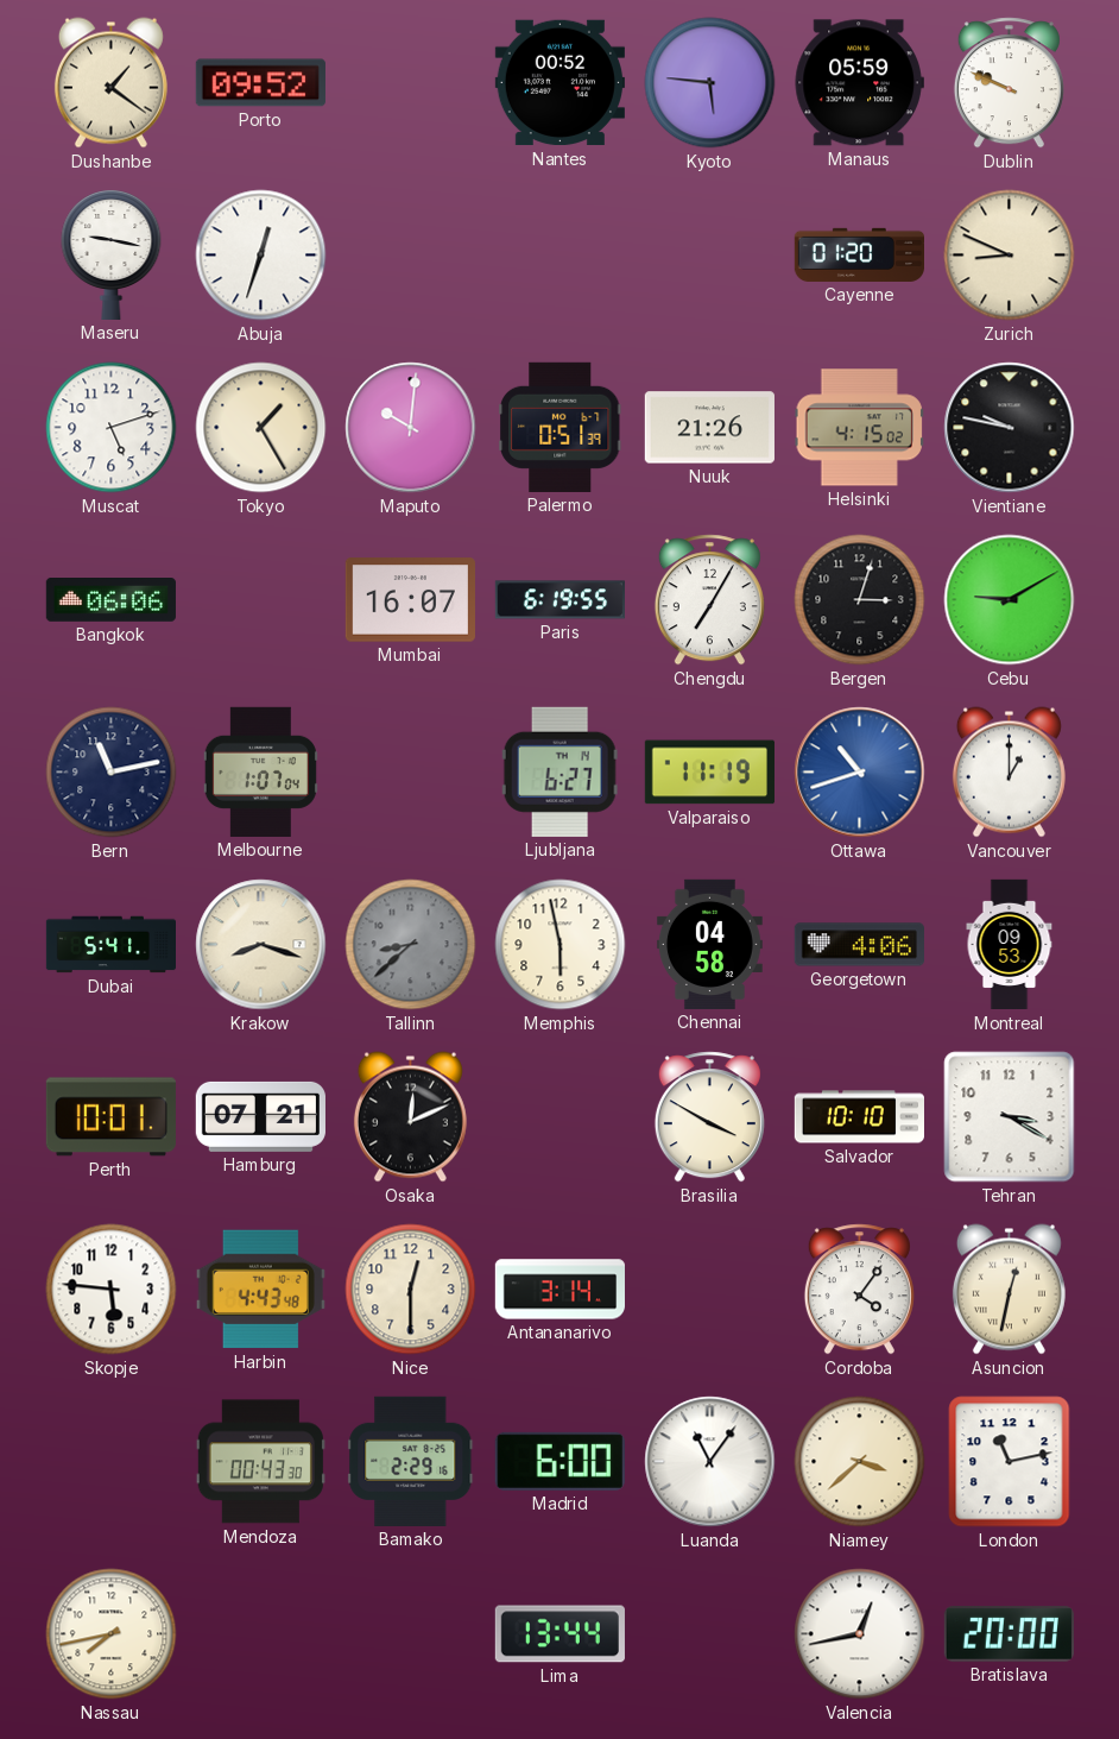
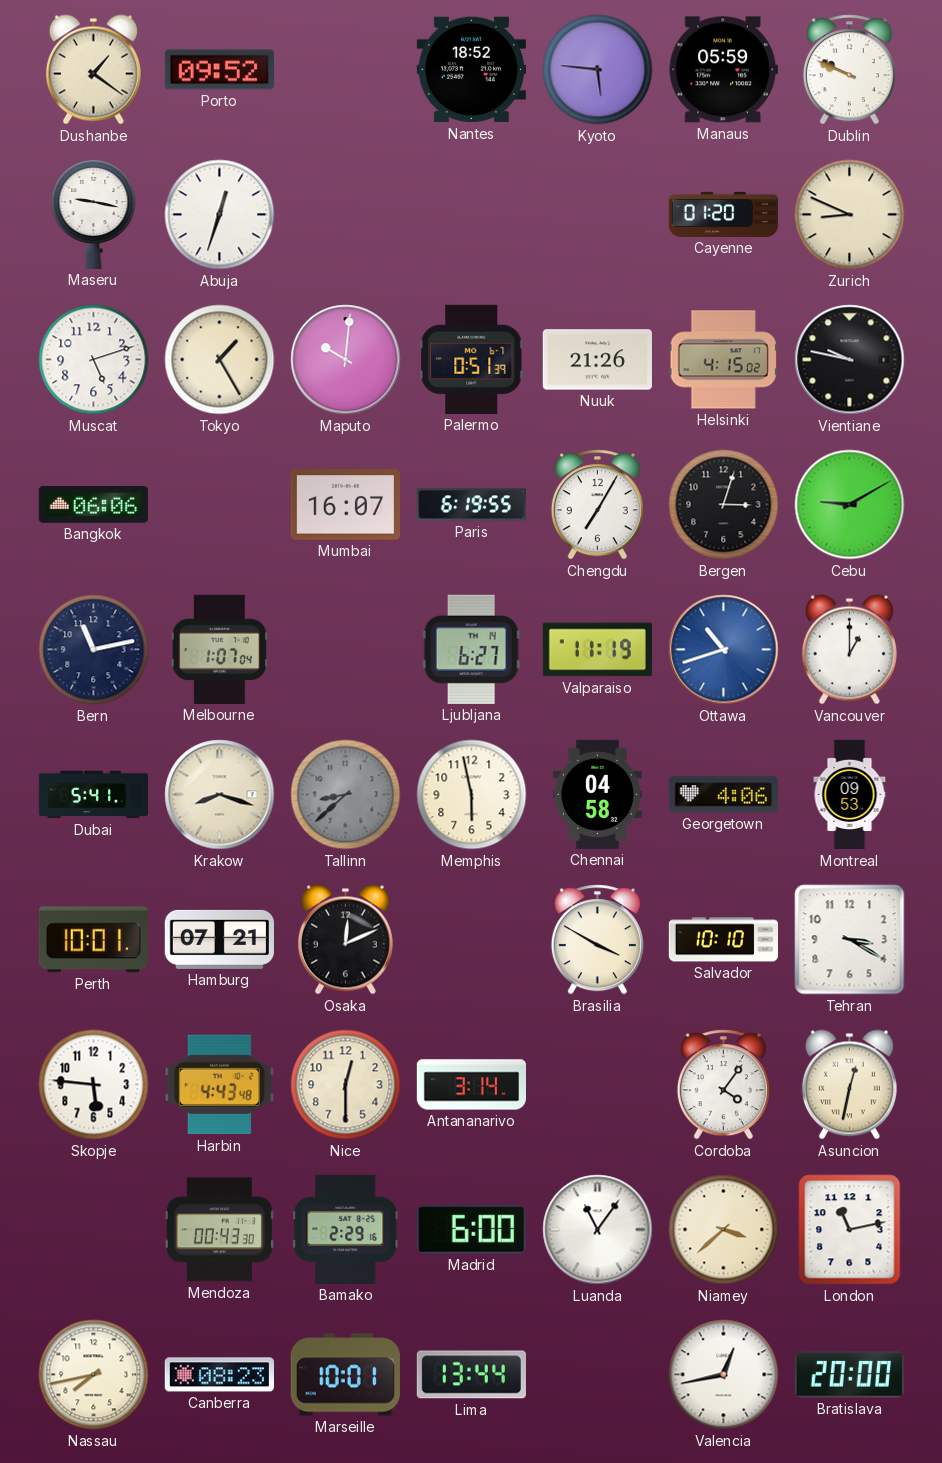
Nantes: 00:52 -> 18:52 (471, 70)
Canberra: none -> 08:23 (219, 1375)
Marseille: none -> 10:01 (345, 1375)
